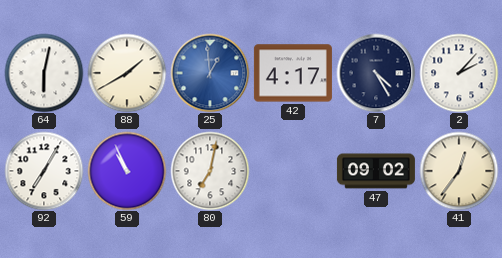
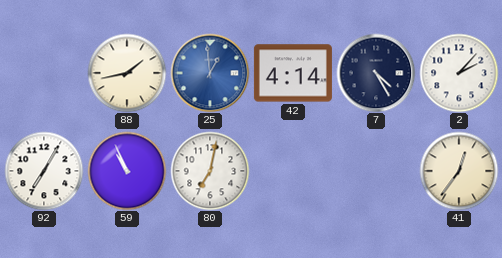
64: 6:02 -> none (44, 73)
88: 1:40 -> 1:43 (127, 73)
42: 4:17 -> 4:14 (293, 73)
47: 09:02 -> none (376, 171)
